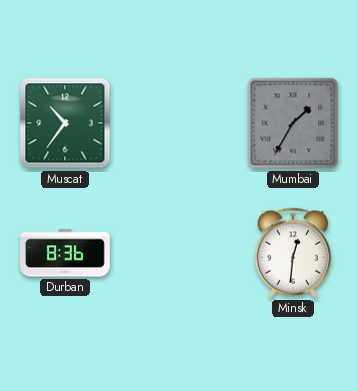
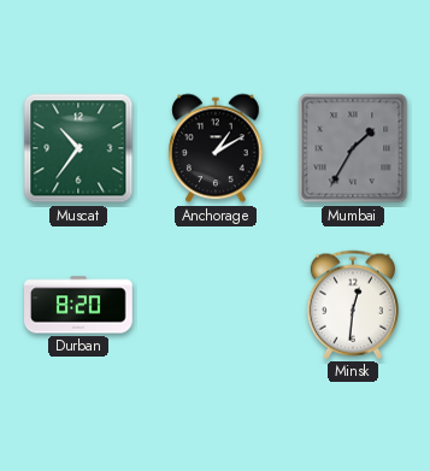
Anchorage: none -> 1:10 (216, 148)
Durban: 8:36 -> 8:20 (79, 305)
